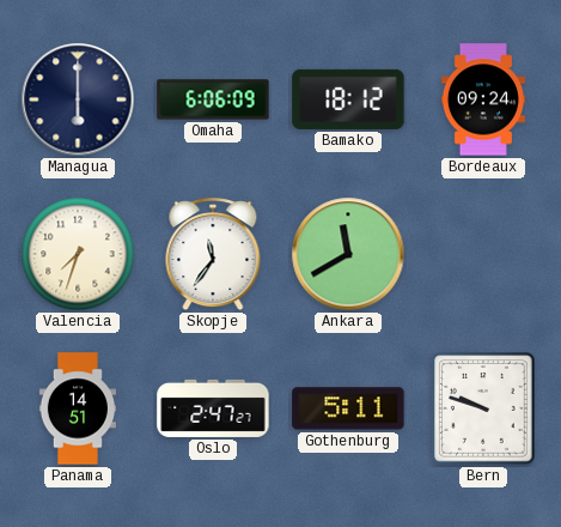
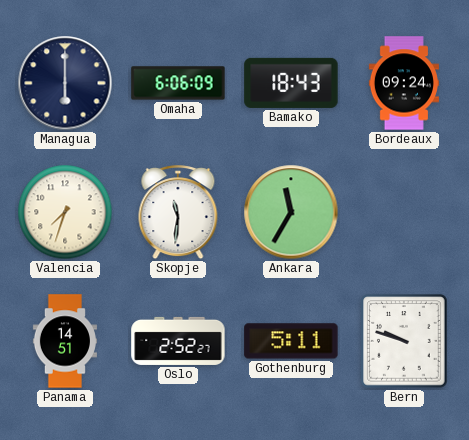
Bamako: 18:12 -> 18:43 (291, 83)
Skopje: 11:36 -> 11:31 (178, 213)
Ankara: 11:40 -> 11:35 (291, 212)
Oslo: 2:47 -> 2:52 (178, 341)
